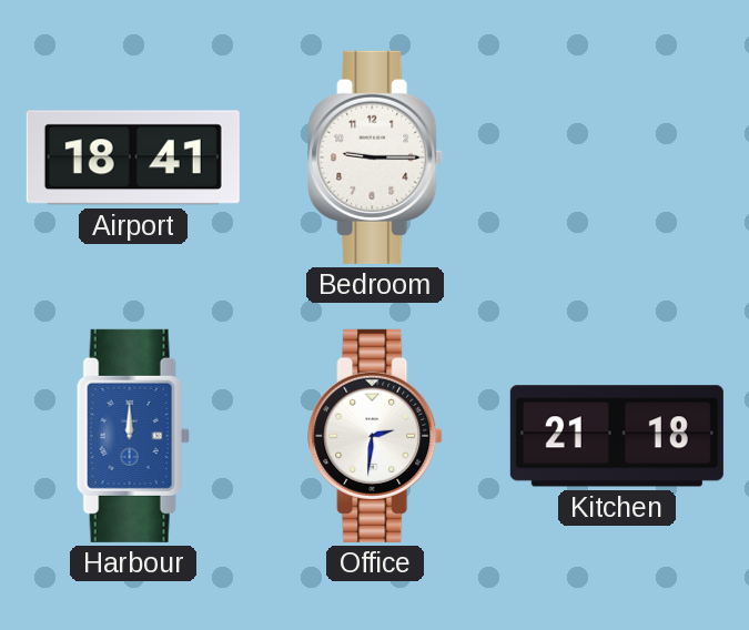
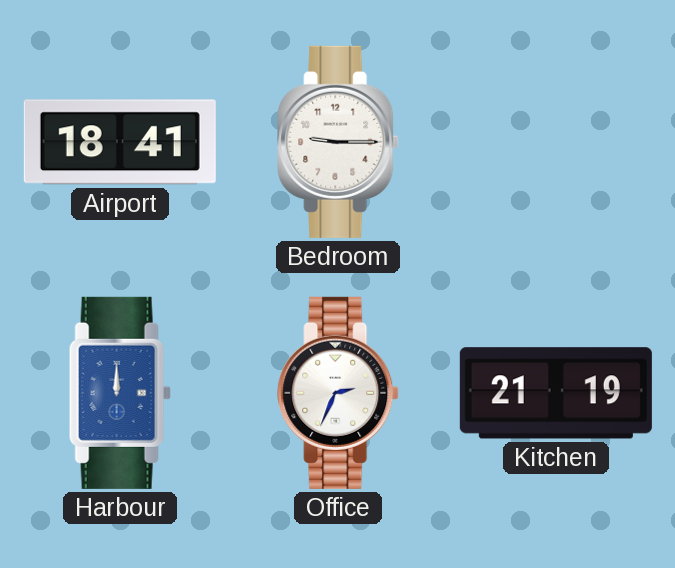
Office: 2:31 -> 2:34 (338, 393)
Kitchen: 21:18 -> 21:19 (556, 393)
